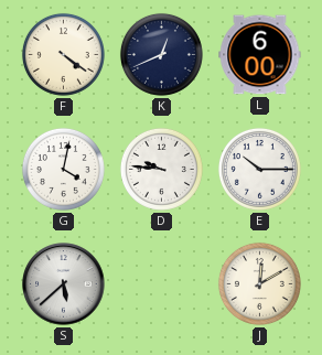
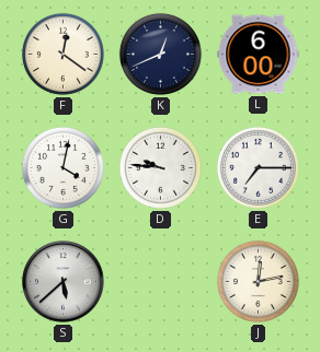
F: 4:21 -> 12:21 (62, 54)
E: 10:15 -> 7:15 (258, 167)
J: 12:10 -> 12:13 (258, 281)
